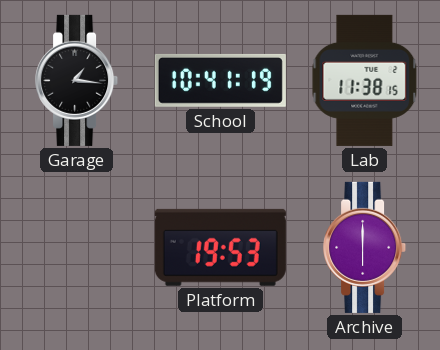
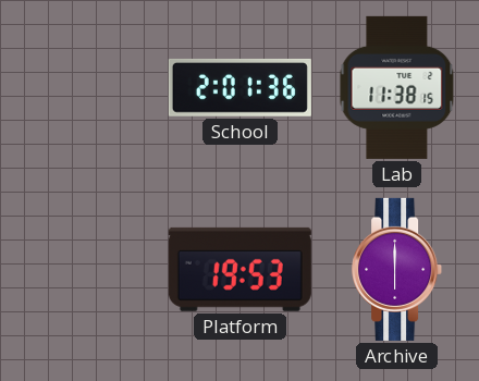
Garage: 1:16 -> none (77, 80)
School: 10:41 -> 2:01 (239, 87)
